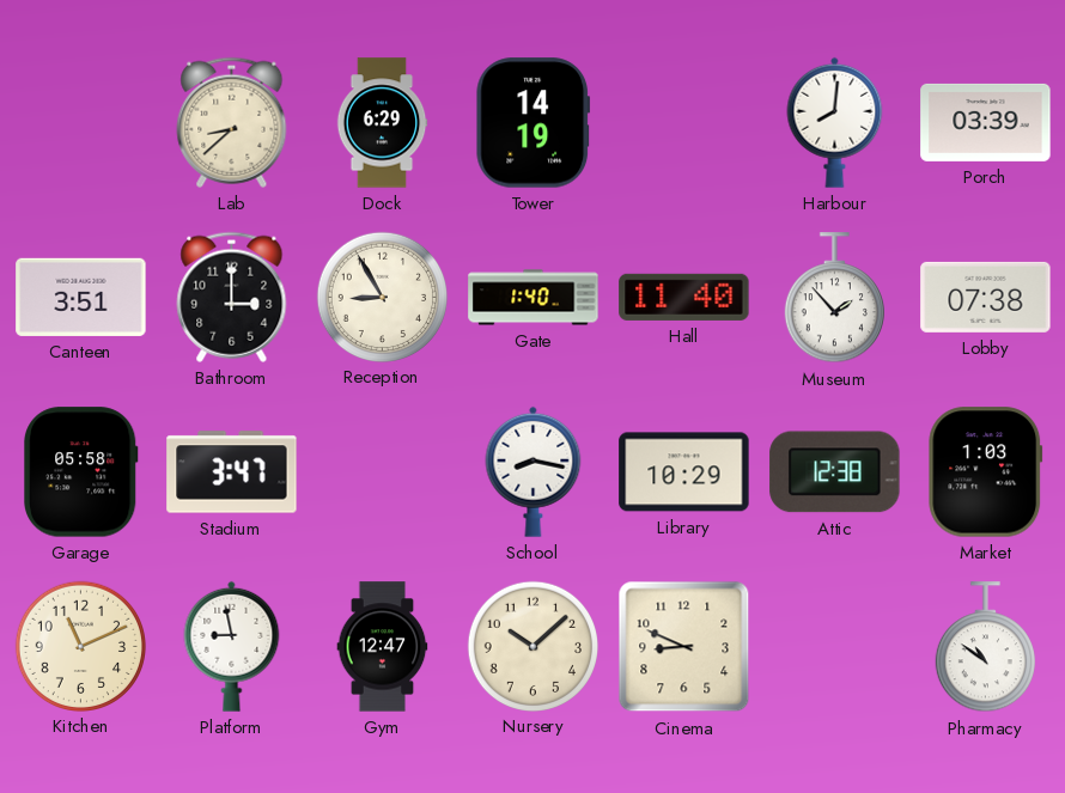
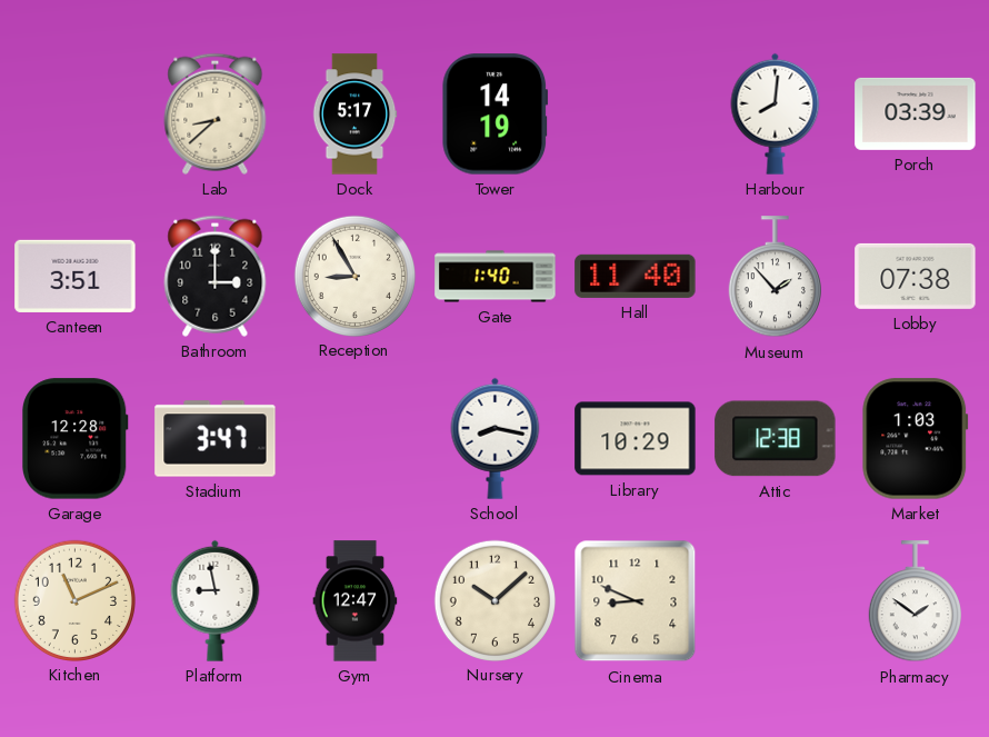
Dock: 6:29 -> 5:17 (354, 114)
Garage: 05:58 -> 12:28 (76, 439)
Pharmacy: 10:51 -> 1:51 (915, 601)
